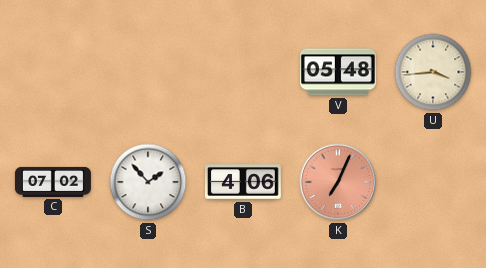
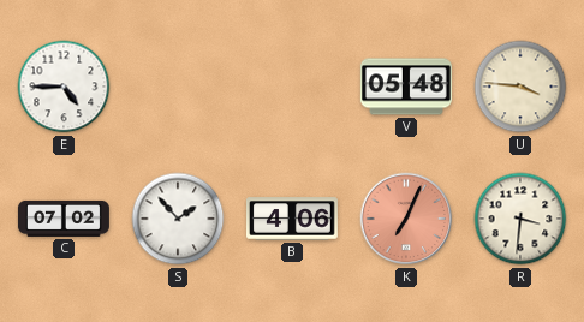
E: none -> 4:45 (64, 87)
U: 3:44 -> 3:46 (520, 87)
R: none -> 3:31 (520, 219)
